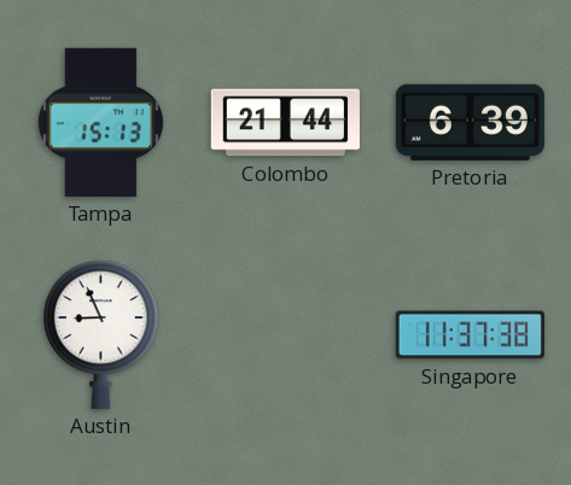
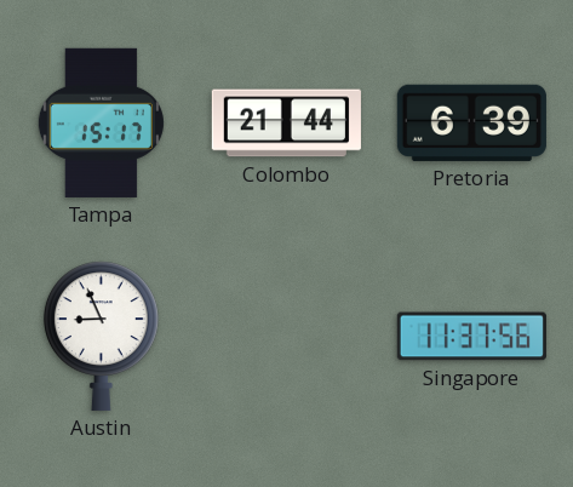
Tampa: 15:13 -> 15:17 (101, 122)
Singapore: 11:37:38 -> 11:37:56 (471, 337)
